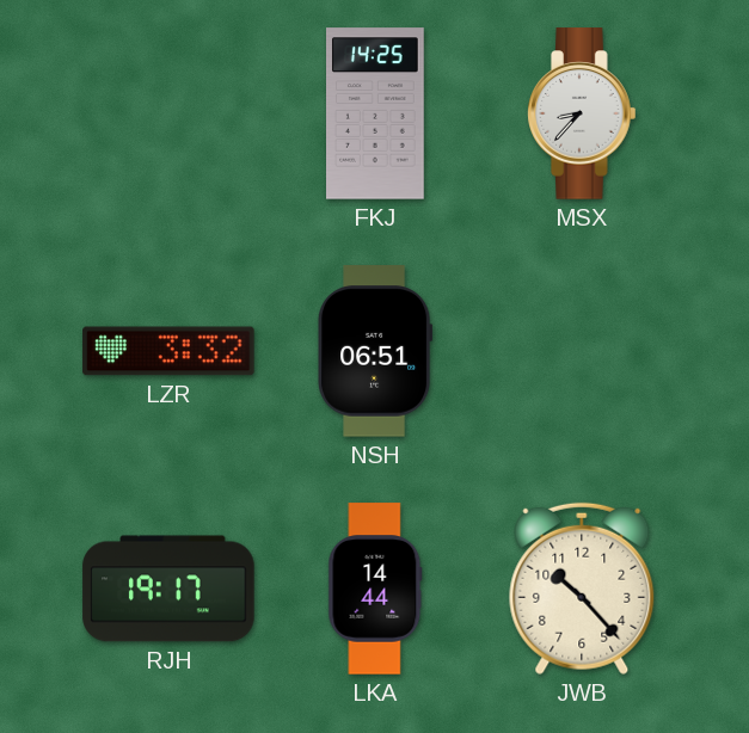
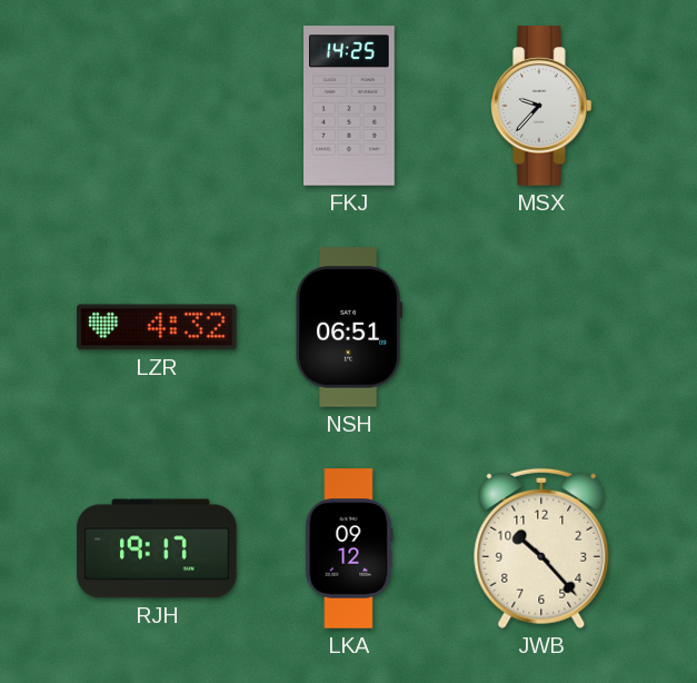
MSX: 8:37 -> 9:37 (541, 106)
LZR: 3:32 -> 4:32 (157, 327)
LKA: 14:44 -> 09:12 (349, 548)
